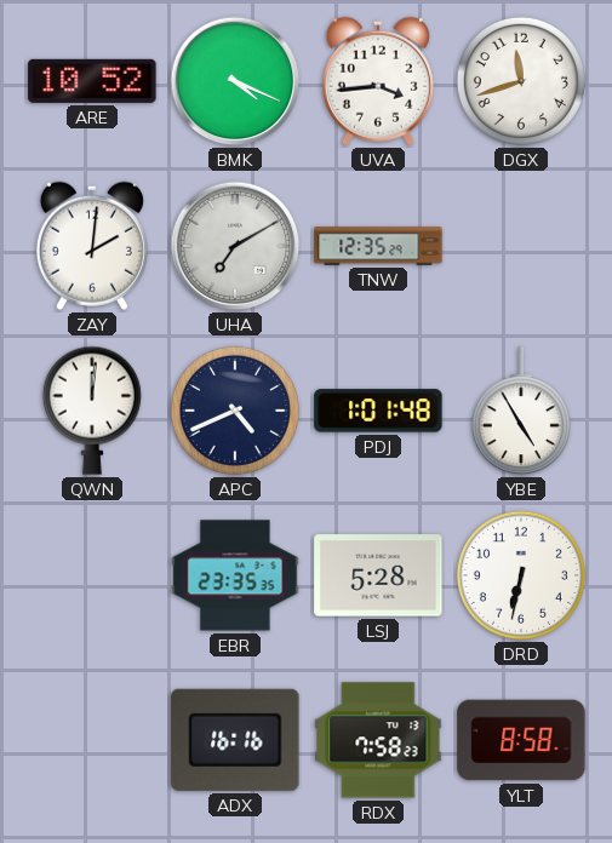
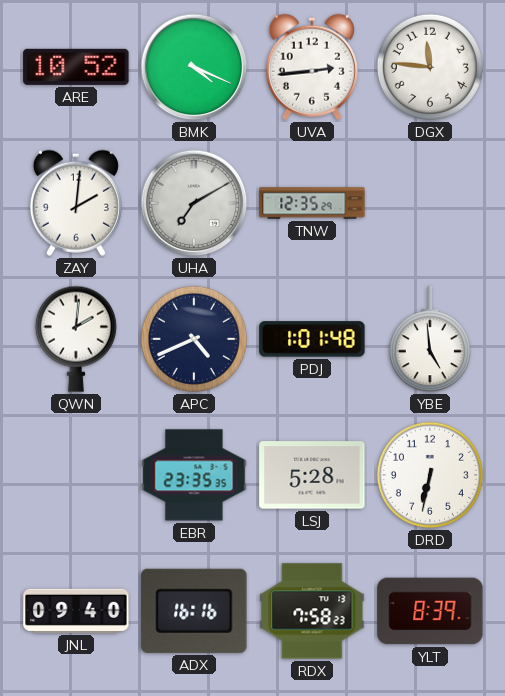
UVA: 3:44 -> 2:44 (312, 67)
DGX: 11:42 -> 11:46 (430, 67)
QWN: 12:01 -> 2:01 (76, 339)
YBE: 4:55 -> 4:59 (430, 340)
JNL: none -> 09:40 (76, 611)
YLT: 8:58 -> 8:39 (430, 611)
